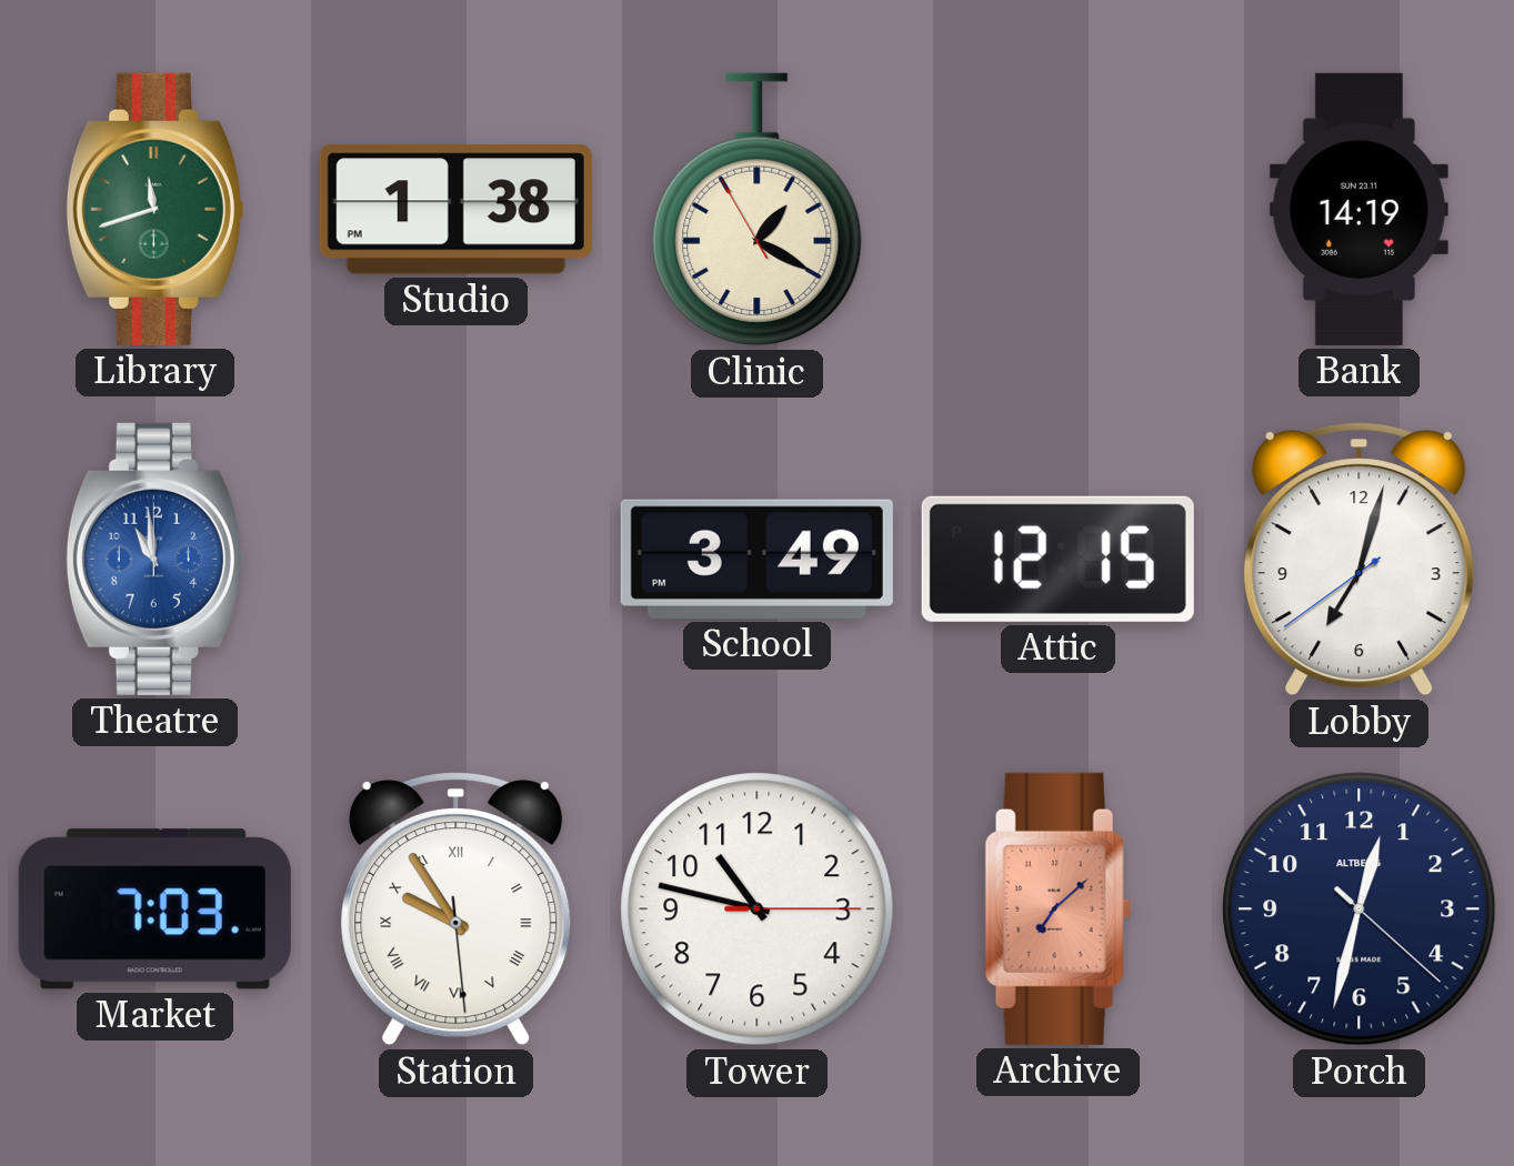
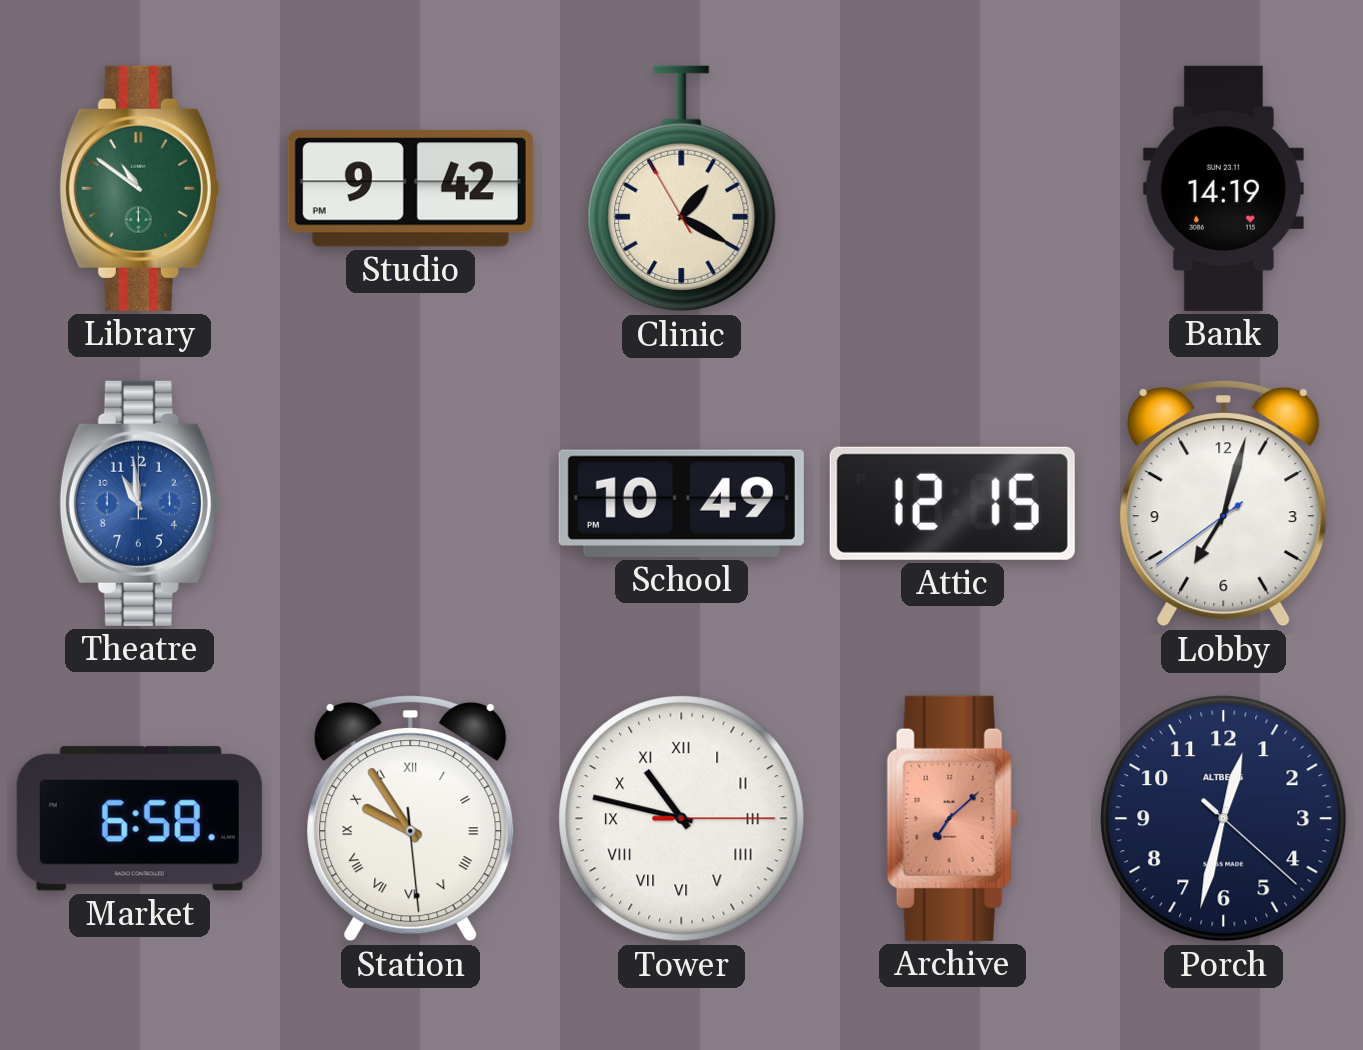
Library: 11:42 -> 10:51 (139, 188)
Studio: 1:38 -> 9:42 (410, 189)
School: 3:49 -> 10:49 (681, 503)
Market: 7:03 -> 6:58 (139, 819)
Tower numerals: Arabic -> Roman (682, 819)
